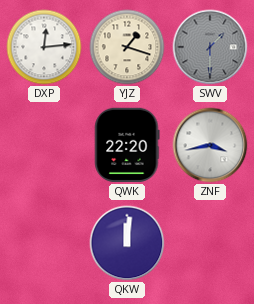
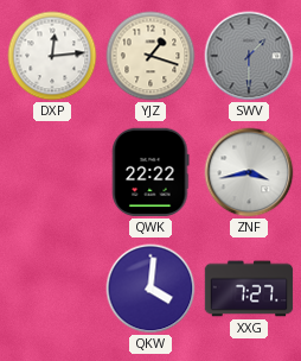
QWK: 22:20 -> 22:22 (150, 172)
QKW: 12:01 -> 4:01 (150, 289)
XXG: none -> 7:27 (249, 289)
